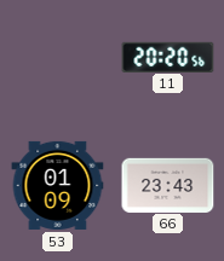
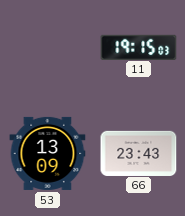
11: 20:20 -> 19:15 (139, 47)
53: 01:09 -> 13:09 (48, 153)
